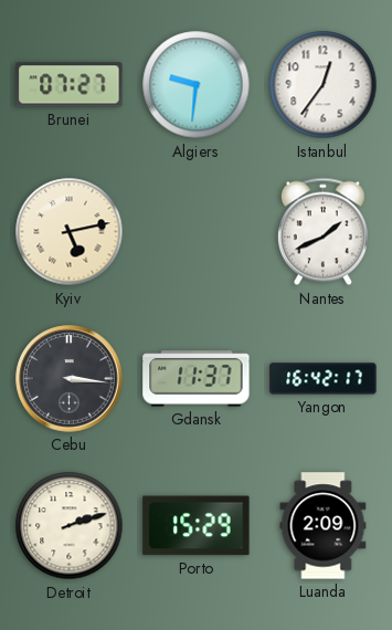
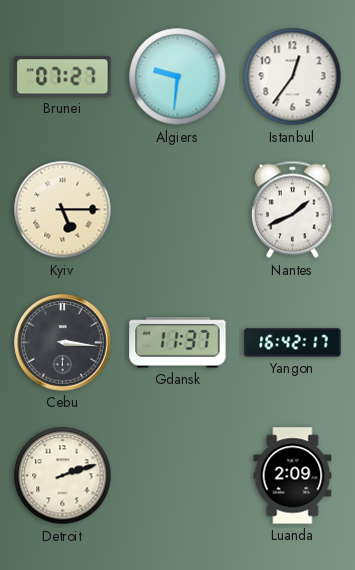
Kyiv: 5:13 -> 5:15 (63, 210)
Porto: 15:29 -> none (197, 526)
